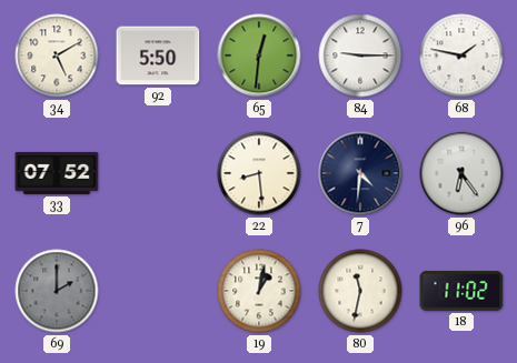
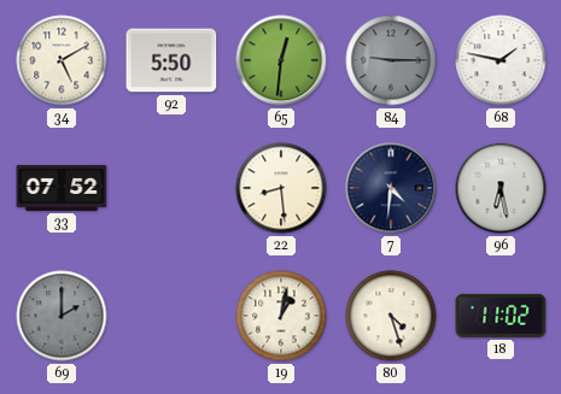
84 dial: white -> grey (391, 60)
96: 6:24 -> 6:28 (501, 188)
80: 11:32 -> 4:27 (391, 316)
